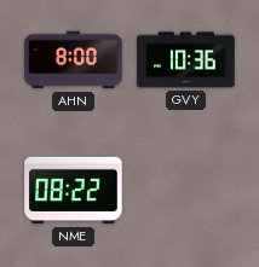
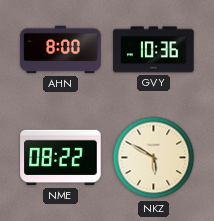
NKZ: none -> 5:50 (154, 158)
